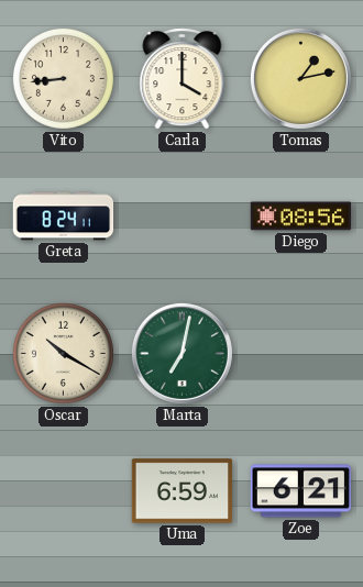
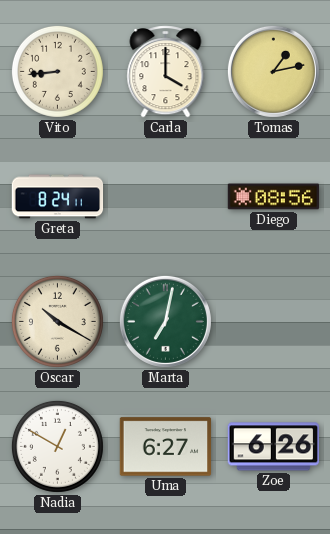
Nadia: none -> 12:50 (57, 446)
Uma: 6:59 -> 6:27 (166, 447)
Zoe: 6:21 -> 6:26 (273, 447)
